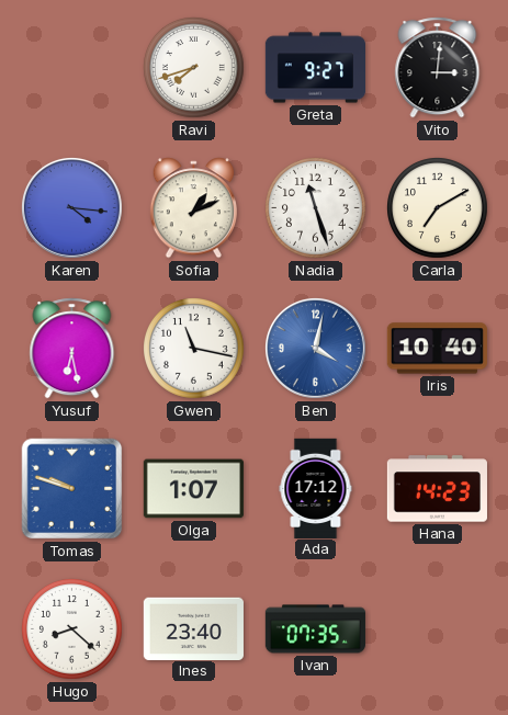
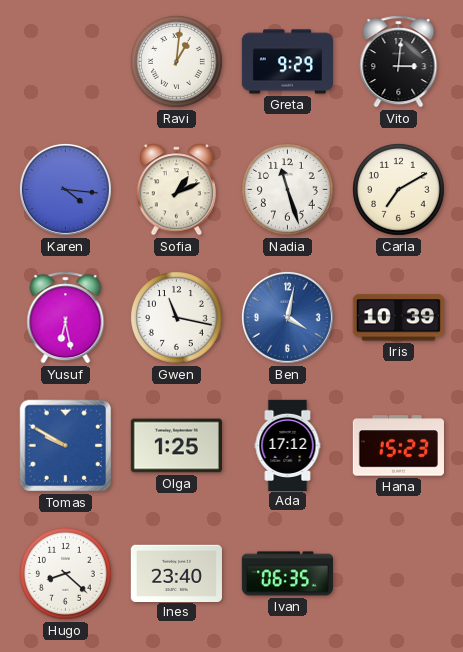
Ravi: 7:42 -> 1:01 (177, 62)
Greta: 9:27 -> 9:29 (287, 62)
Iris: 10:40 -> 10:39 (398, 318)
Tomas: 9:48 -> 9:50 (66, 446)
Olga: 1:07 -> 1:25 (176, 446)
Hana: 14:23 -> 15:23 (398, 446)
Ivan: 07:35 -> 06:35 (287, 574)
